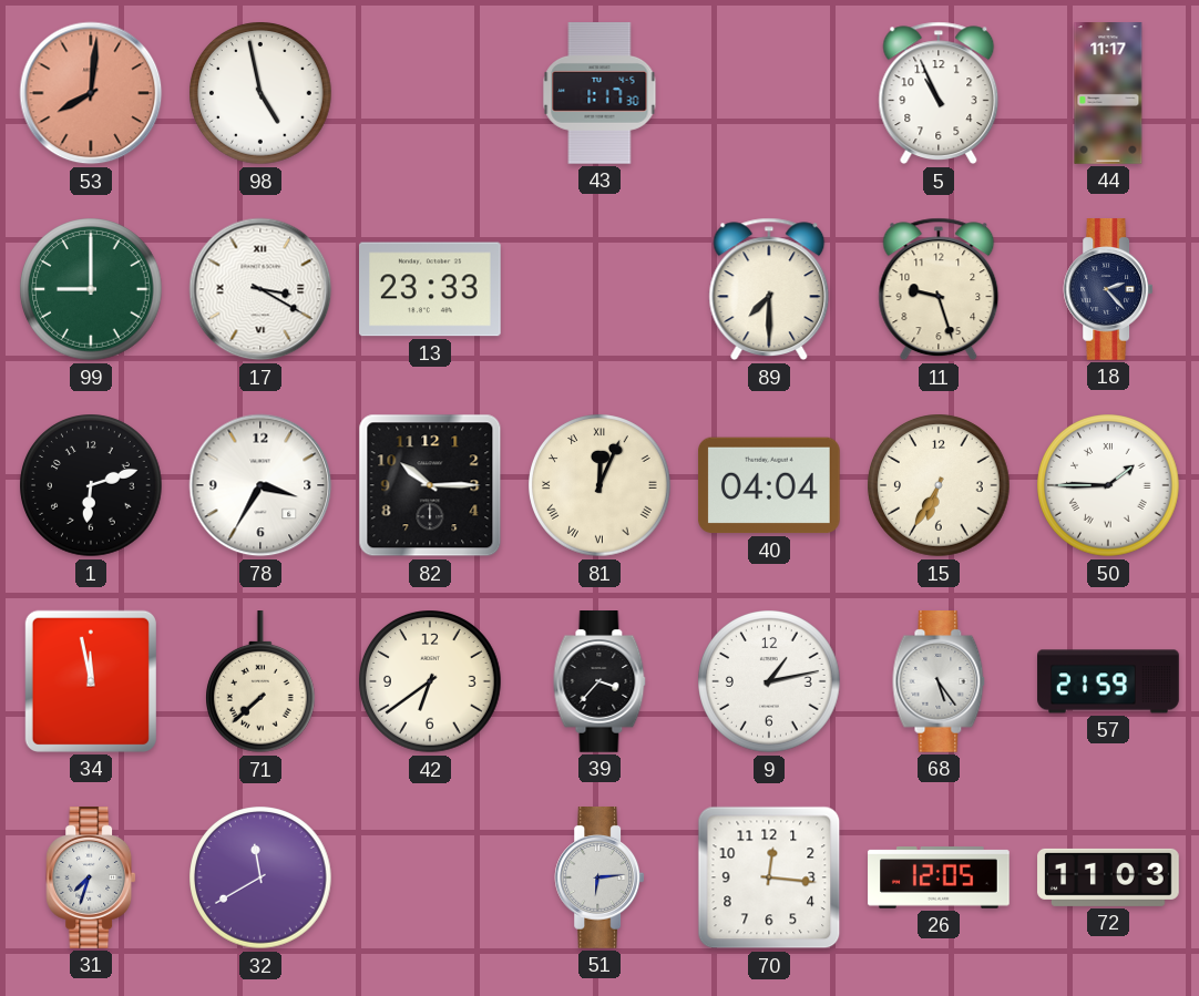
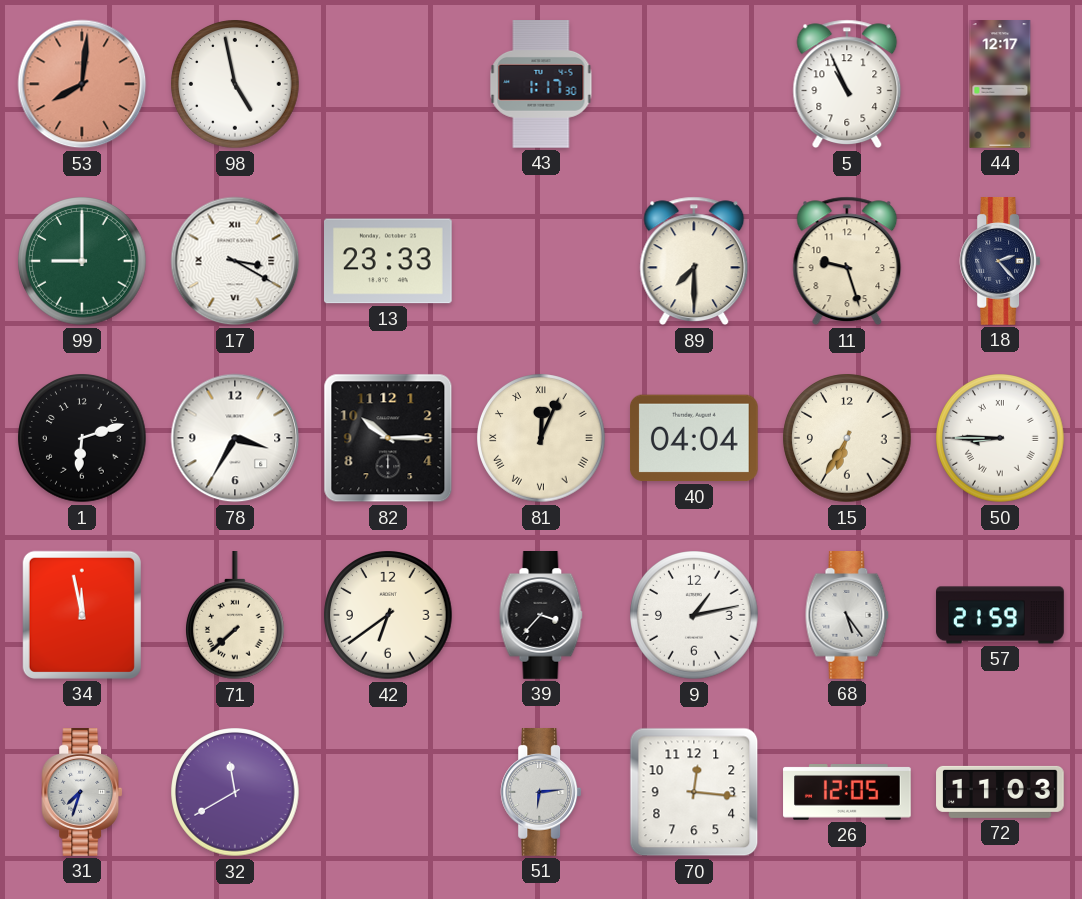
44: 11:17 -> 12:17 (1000, 84)
50: 1:45 -> 8:45 (1000, 438)
